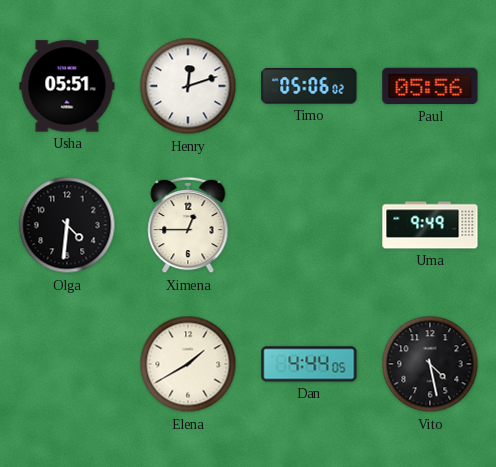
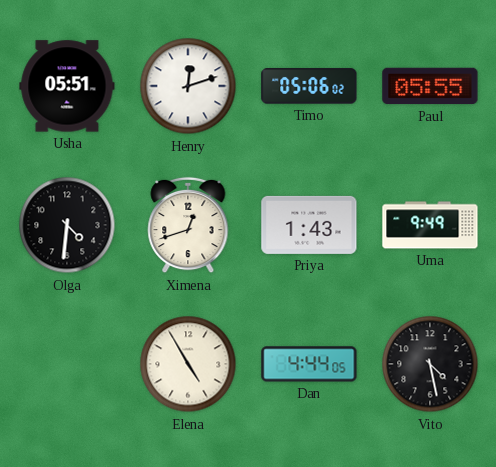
Paul: 05:56 -> 05:55 (430, 86)
Ximena: 12:45 -> 12:42 (188, 225)
Priya: none -> 1:43 (309, 225)
Elena: 1:40 -> 4:55 (188, 364)
